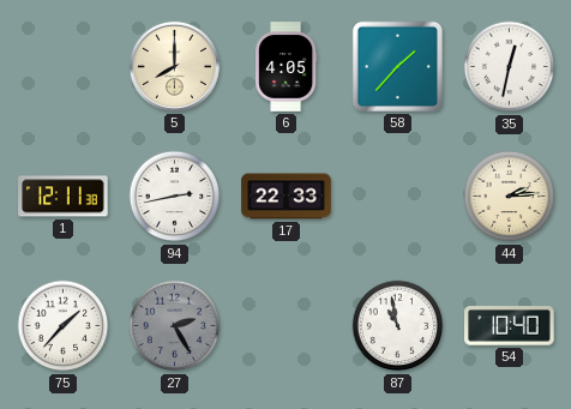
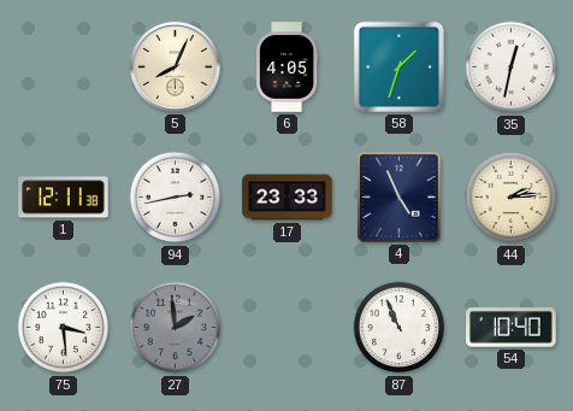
5: 8:00 -> 8:04 (175, 66)
58: 1:37 -> 1:33 (398, 66)
17: 22:33 -> 23:33 (288, 198)
4: none -> 4:56 (400, 198)
75: 1:37 -> 3:29 (64, 328)
27: 2:25 -> 1:59 (176, 328)
87: 10:58 -> 10:56 (400, 328)
